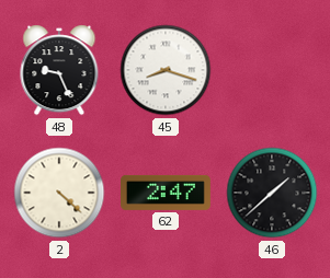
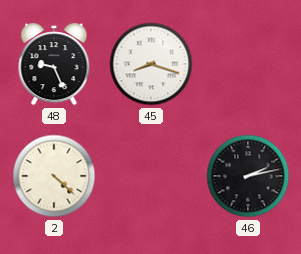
62: 2:47 -> none (167, 193)
46: 1:38 -> 2:13 (248, 176)
